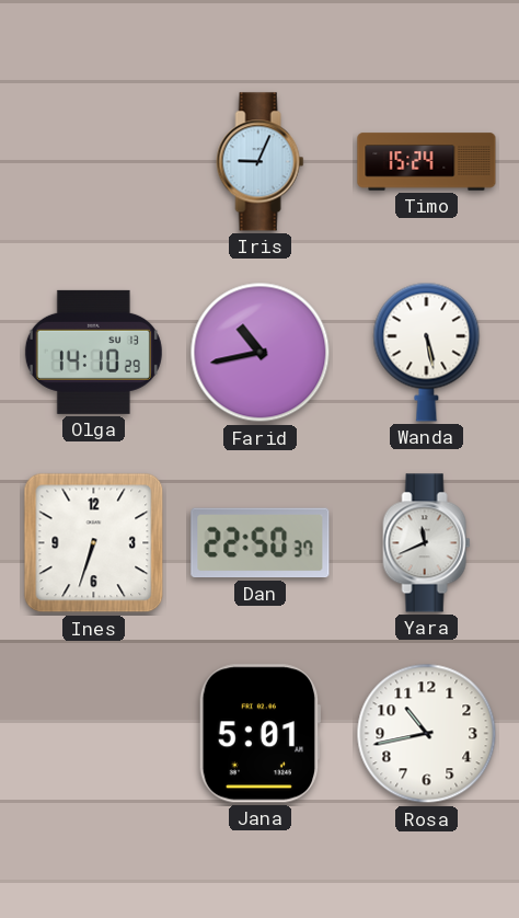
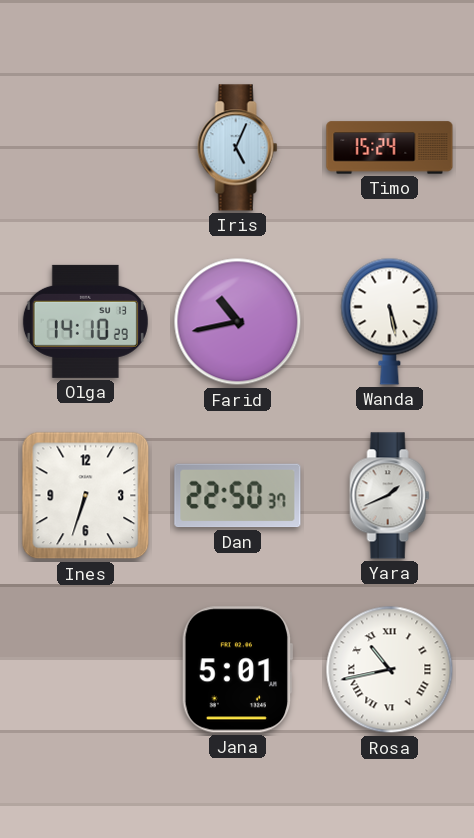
Iris: 9:04 -> 5:04 (238, 148)
Yara: 11:41 -> 1:41 (390, 496)
Rosa numerals: Arabic -> Roman (390, 670)
